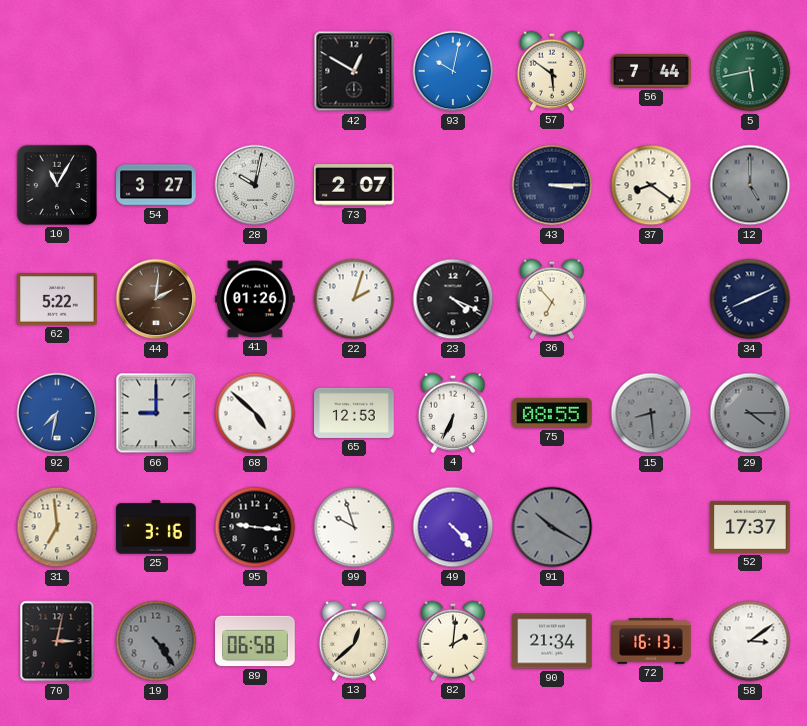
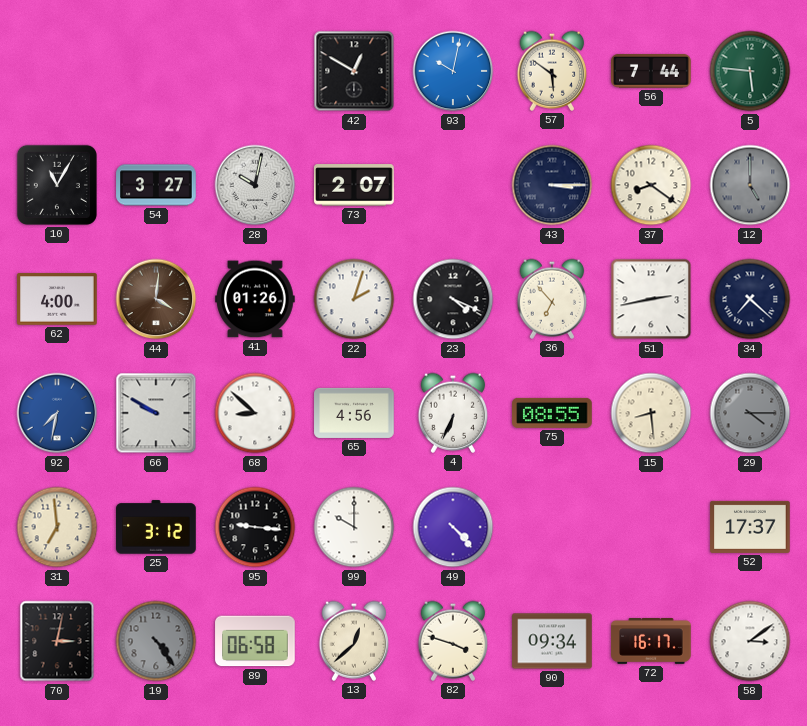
5: 5:43 -> 5:46 (750, 71)
62: 5:22 -> 4:00 (57, 299)
44: 2:01 -> 4:01 (156, 299)
51: none -> 2:43 (651, 299)
34: 8:11 -> 7:22 (750, 299)
66: 9:00 -> 9:50 (156, 413)
68: 4:52 -> 8:52 (255, 413)
65: 12:53 -> 4:56 (354, 413)
15 dial: grey -> cream (651, 413)
25: 3:16 -> 3:12 (156, 527)
99: 9:57 -> 10:00 (354, 527)
91: 10:20 -> none (552, 527)
82: 2:01 -> 3:48 (453, 641)
90: 21:34 -> 09:34 (552, 641)
72: 16:13 -> 16:17 (651, 642)
